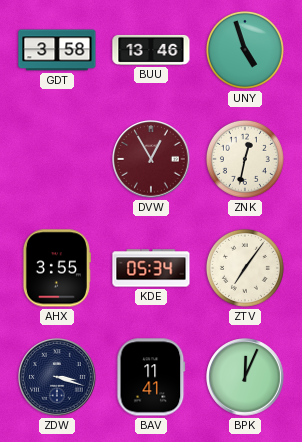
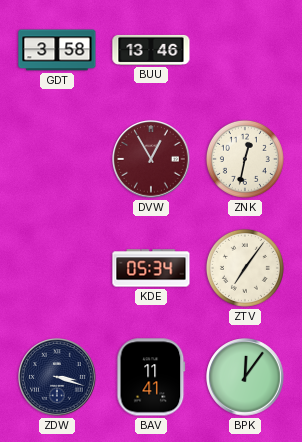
UNY: 4:57 -> none (245, 50)
AHX: 3:55 -> none (56, 268)
BPK: 12:04 -> 12:06 (245, 377)
